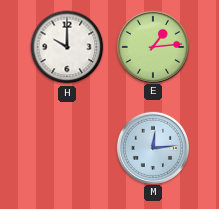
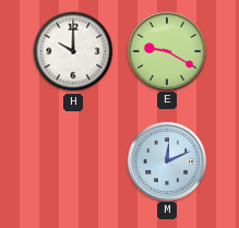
E: 1:14 -> 9:20 (166, 50)
M: 12:14 -> 12:11 (166, 160)
